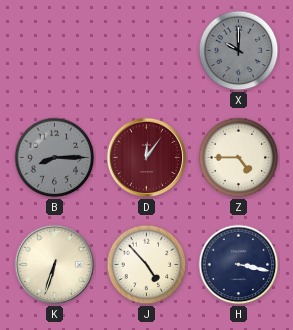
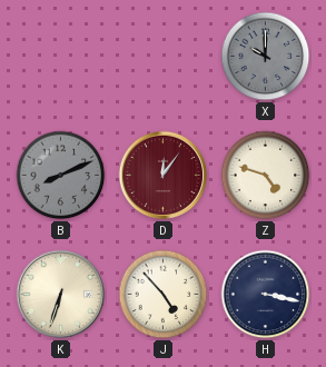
B: 8:15 -> 8:11 (61, 176)
Z: 4:45 -> 4:48 (266, 176)
